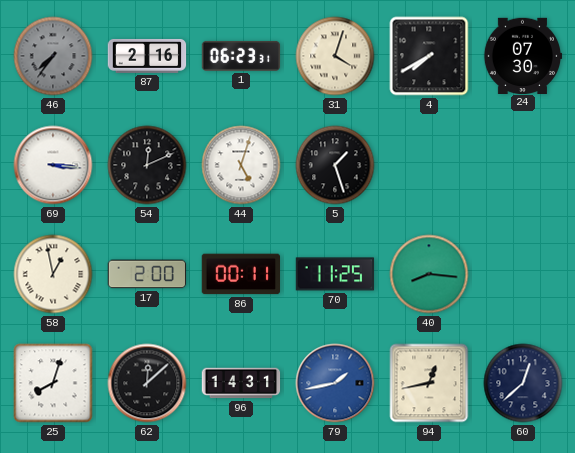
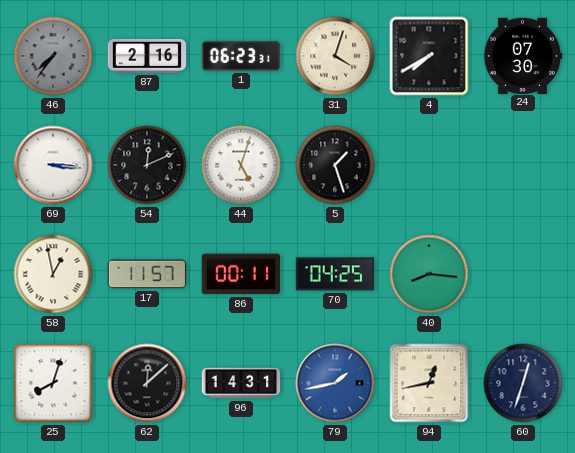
17: 2:00 -> 11:57 (147, 274)
70: 11:25 -> 04:25 (335, 274)
60: 12:38 -> 12:33 (523, 383)
